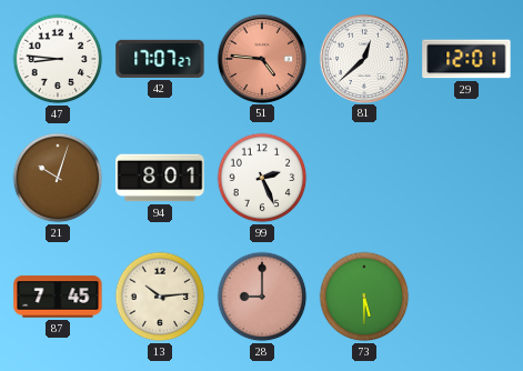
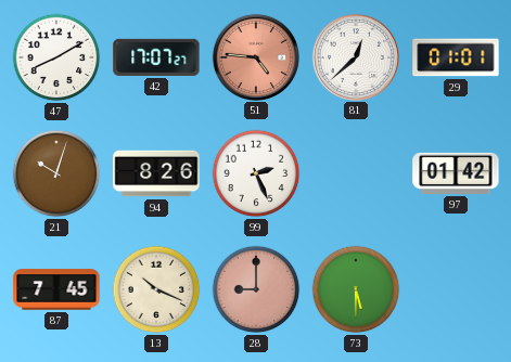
47: 8:46 -> 8:10 (56, 57)
29: 12:01 -> 01:01 (456, 57)
94: 8:01 -> 8:26 (156, 173)
97: none -> 01:42 (456, 173)
13: 10:14 -> 10:19 (156, 289)
